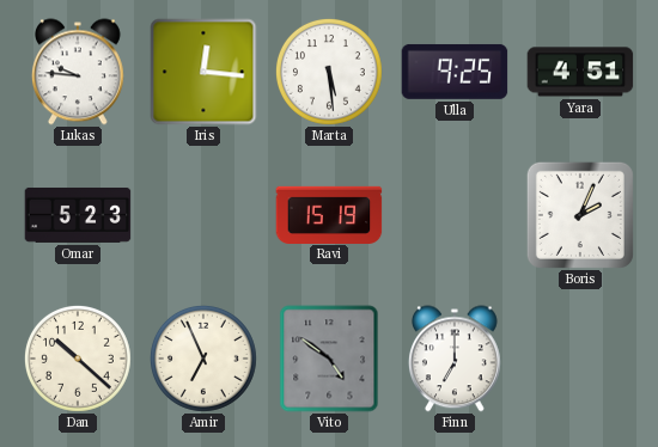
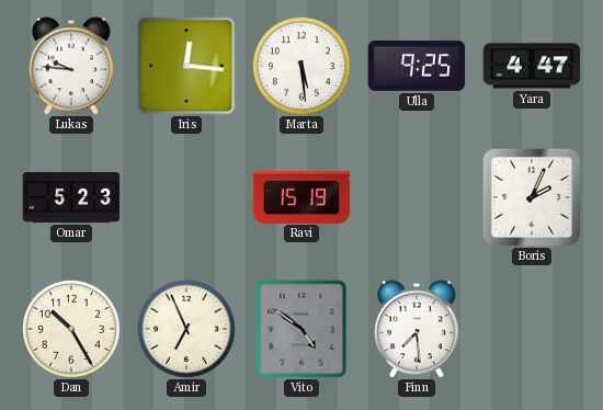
Yara: 4:51 -> 4:47 (532, 66)
Dan: 10:22 -> 10:25 (71, 329)
Finn: 7:00 -> 7:29 (417, 329)
